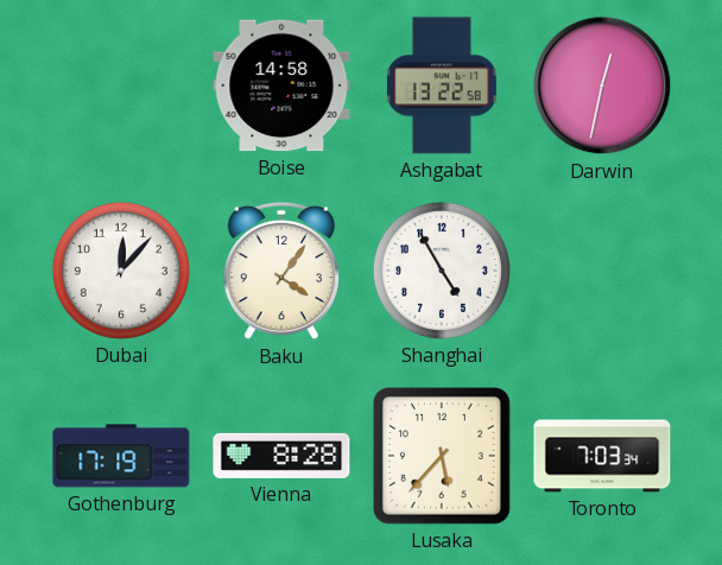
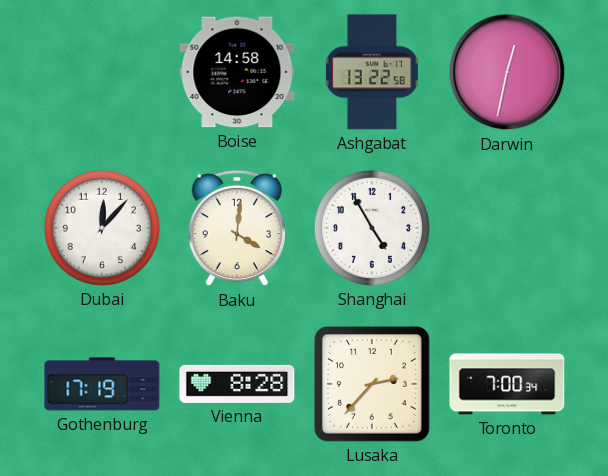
Baku: 4:06 -> 4:01 (237, 228)
Lusaka: 5:37 -> 2:37 (373, 385)
Toronto: 7:03 -> 7:00 (507, 384)
